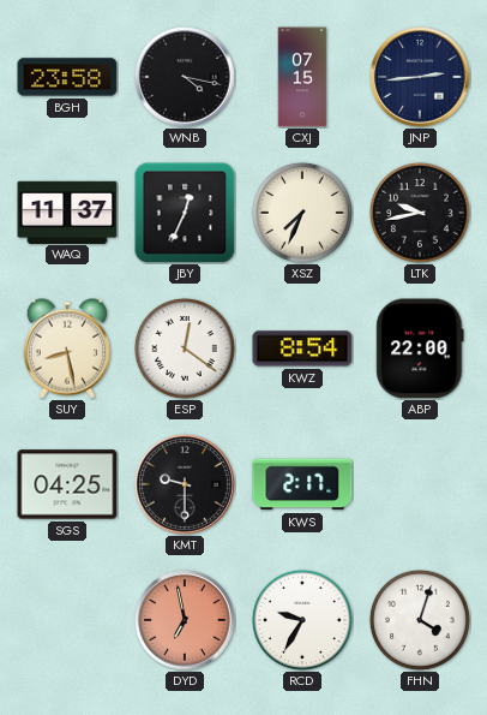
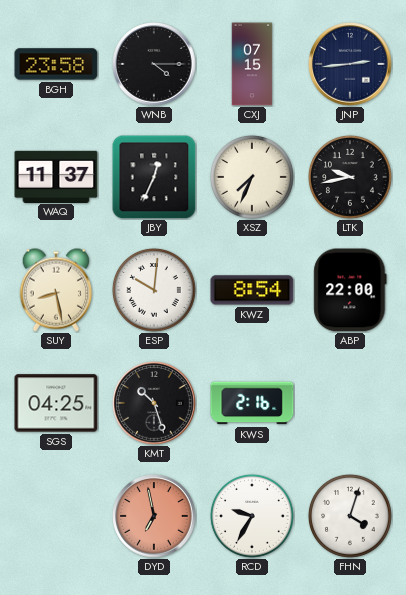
WNB: 4:17 -> 4:15 (154, 64)
ESP: 12:21 -> 10:01 (154, 290)
KMT: 9:30 -> 10:27 (154, 403)
KWS: 2:17 -> 2:16 (252, 403)
